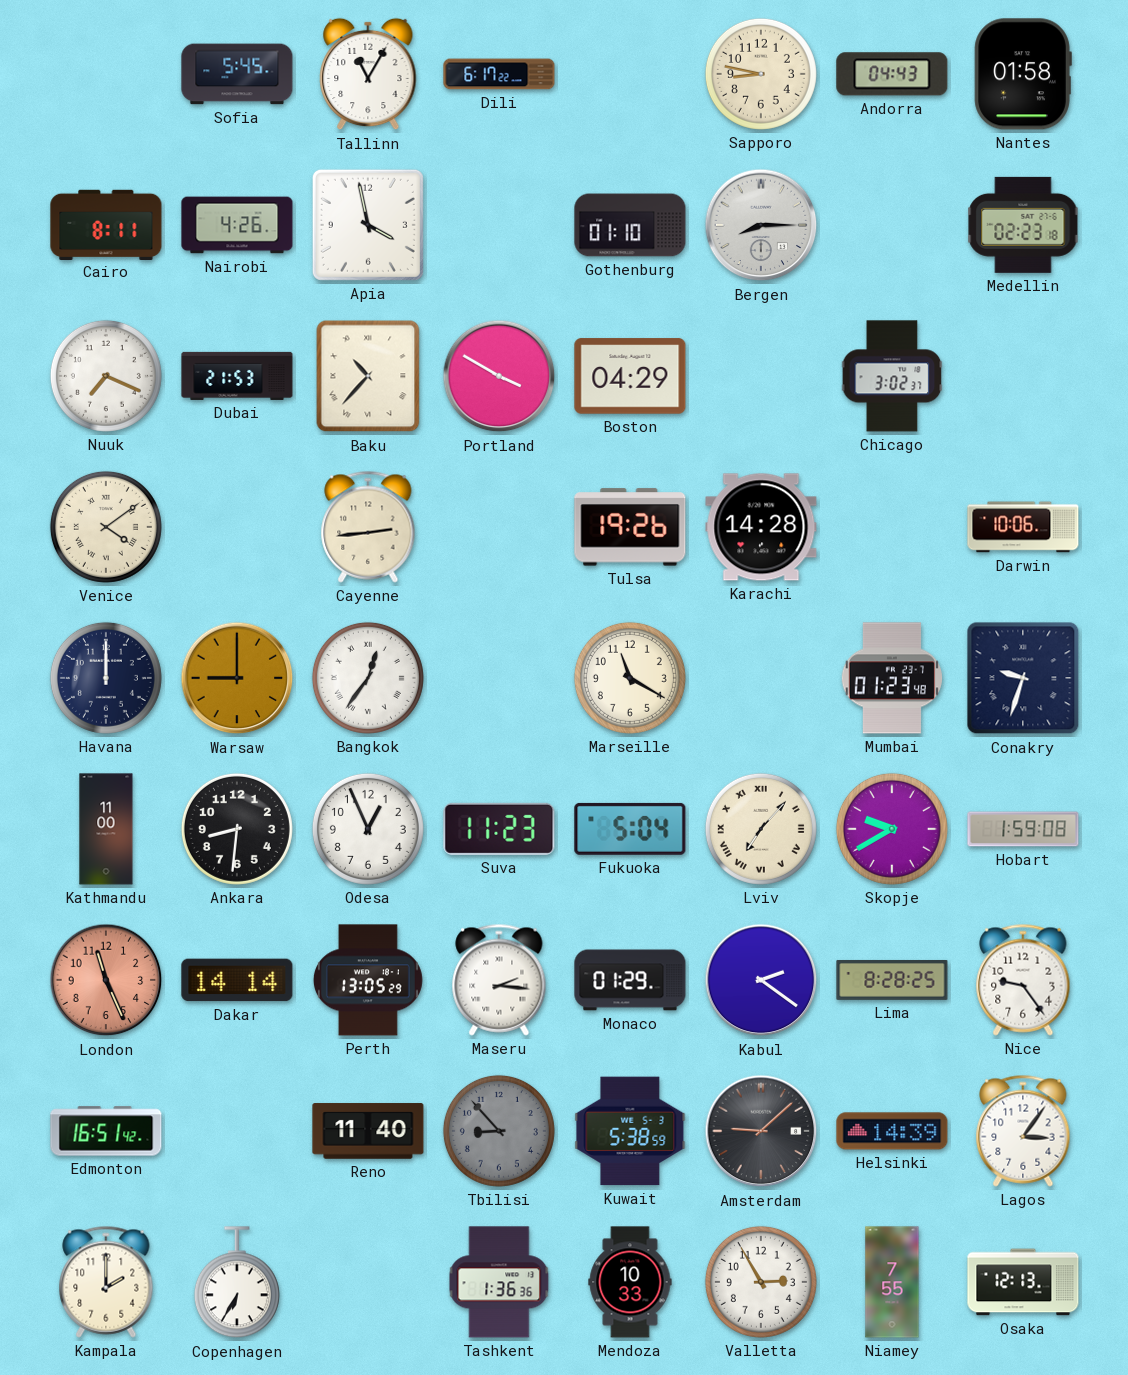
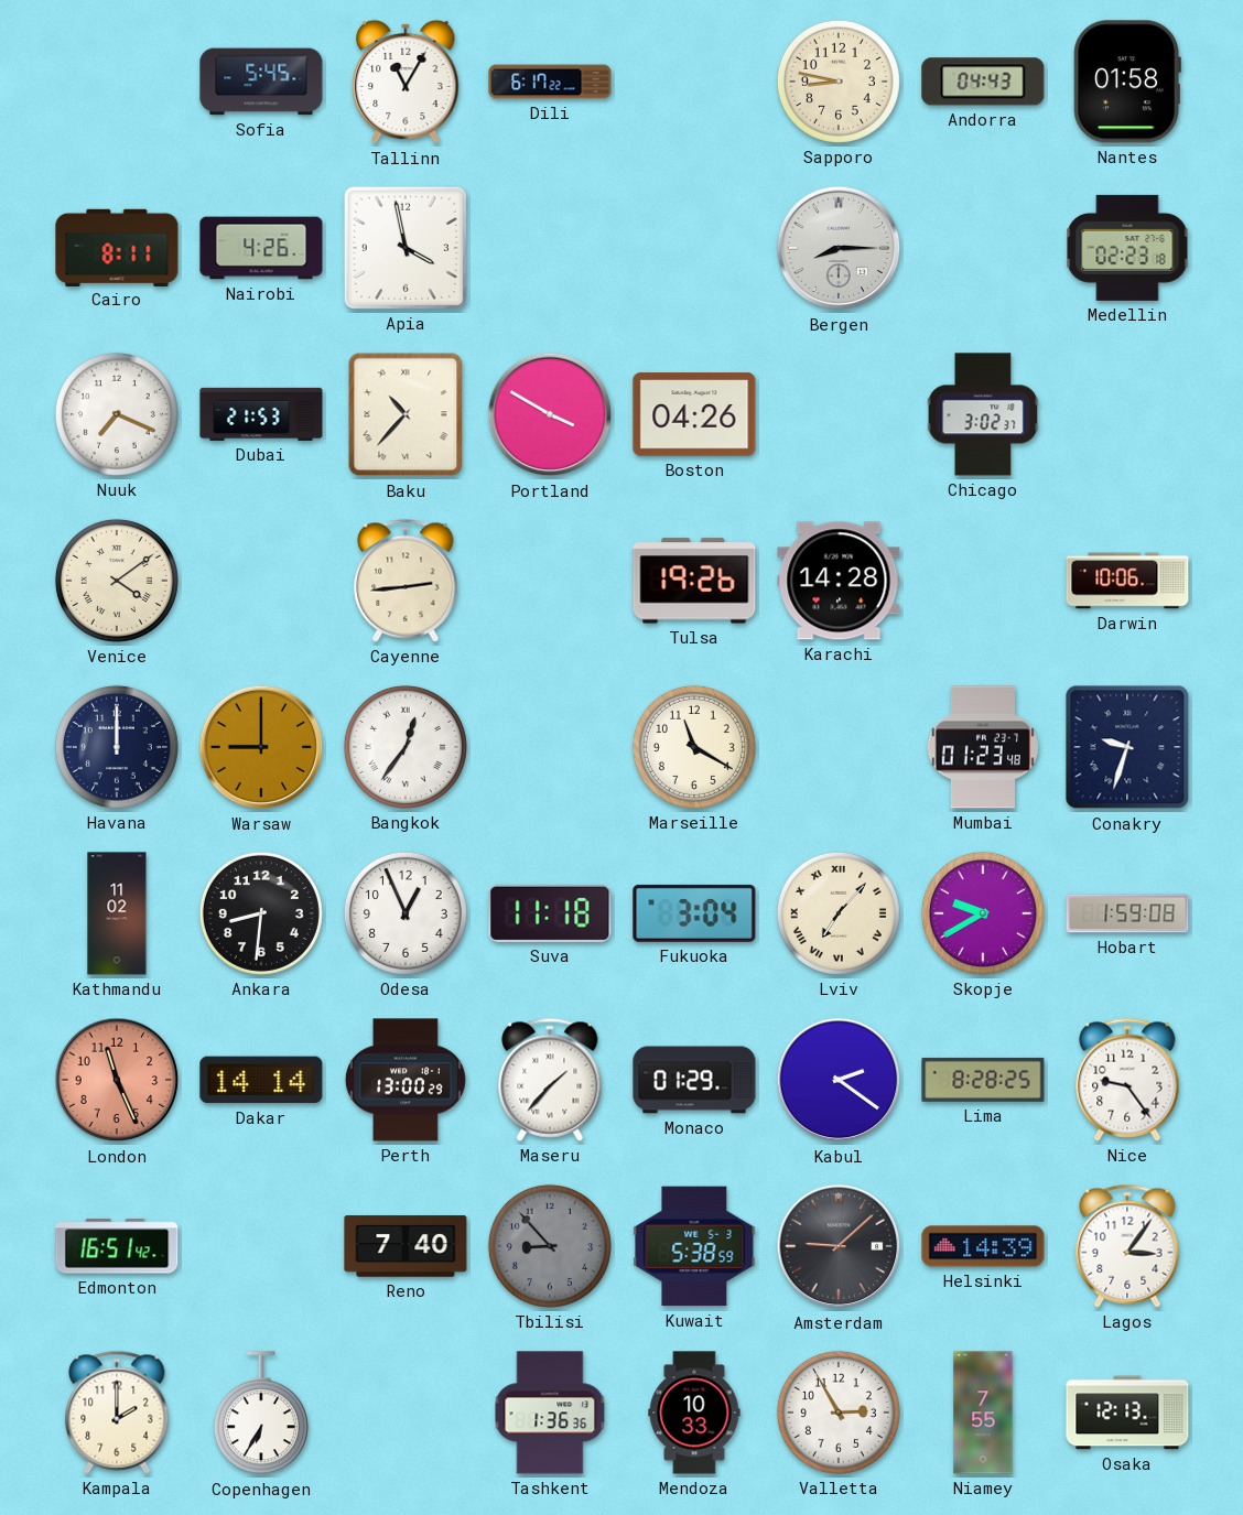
Gothenburg: 01:10 -> none (630, 225)
Boston: 04:29 -> 04:26 (694, 414)
Kathmandu: 11:00 -> 11:02 (117, 913)
Suva: 11:23 -> 11:18 (550, 913)
Fukuoka: 5:04 -> 3:04 (694, 913)
Perth: 13:05 -> 13:00 (406, 1080)
Maseru: 2:16 -> 1:37 (550, 1080)
Reno: 11:40 -> 7:40 (406, 1246)
